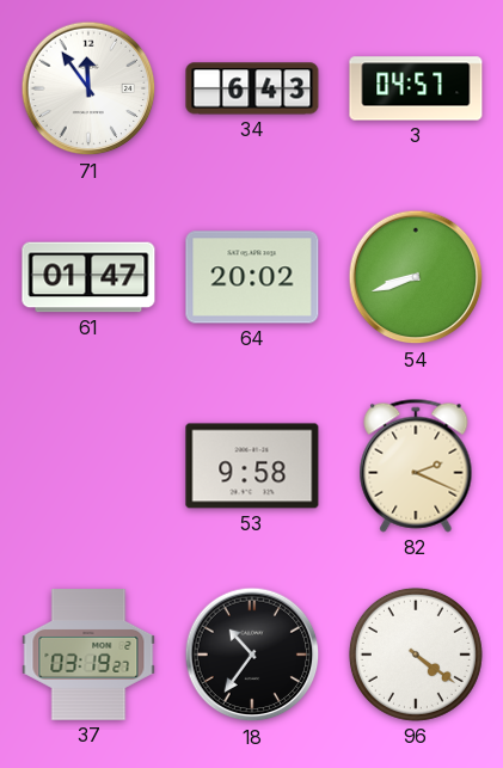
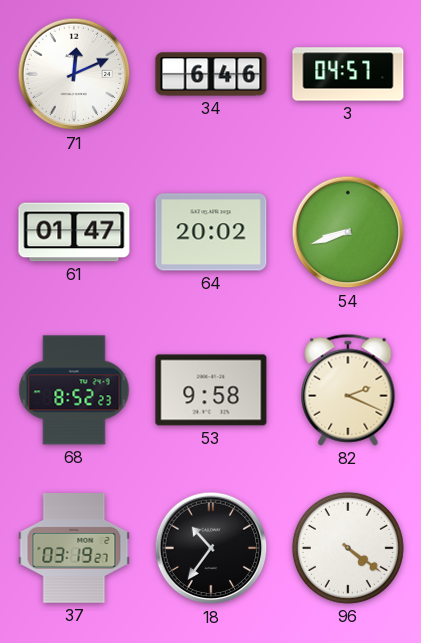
71: 11:54 -> 12:11 (74, 74)
34: 6:43 -> 6:46 (211, 74)
68: none -> 8:52 (74, 390)
